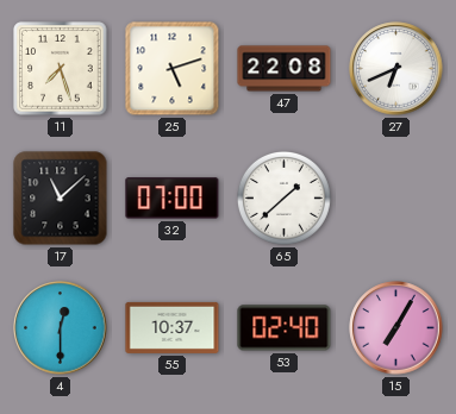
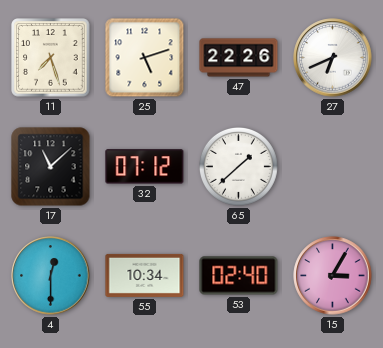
47: 22:08 -> 22:26 (239, 58)
32: 07:00 -> 07:12 (145, 167)
55: 10:37 -> 10:34 (145, 275)
15: 7:05 -> 3:05 (333, 276)
